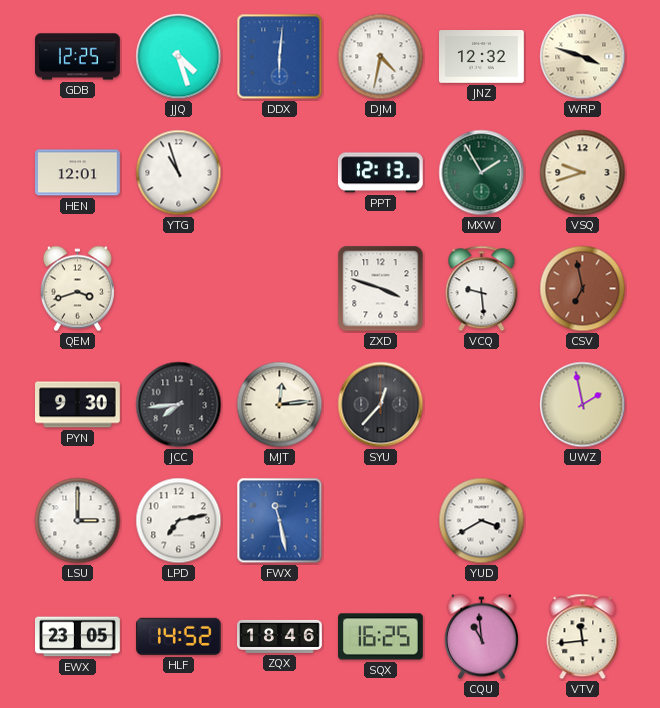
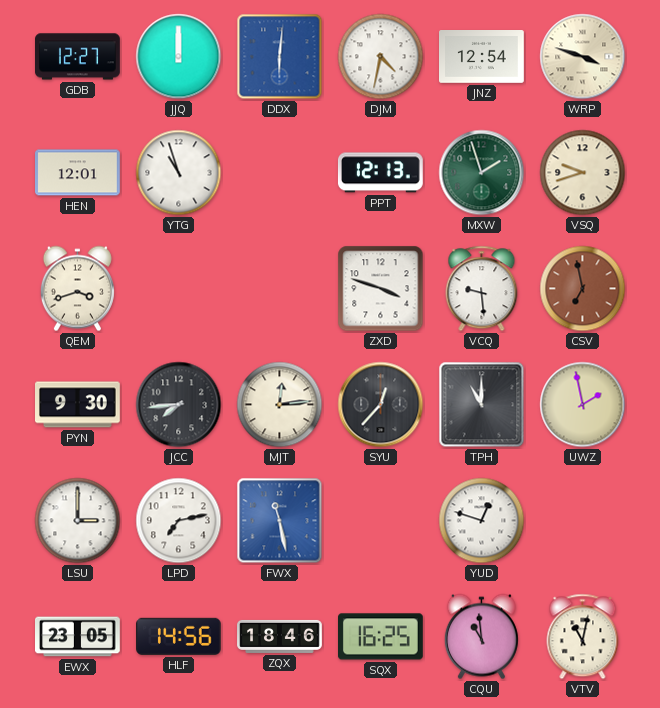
GDB: 12:25 -> 12:27 (78, 57)
JJQ: 4:27 -> 12:00 (179, 57)
JNZ: 12:32 -> 12:54 (482, 57)
MXW: 1:55 -> 1:57 (482, 173)
TPH: none -> 11:00 (482, 405)
YUD: 3:40 -> 12:48 (482, 521)
HLF: 14:52 -> 14:56 (179, 636)
VTV: 11:44 -> 11:02 (583, 637)
